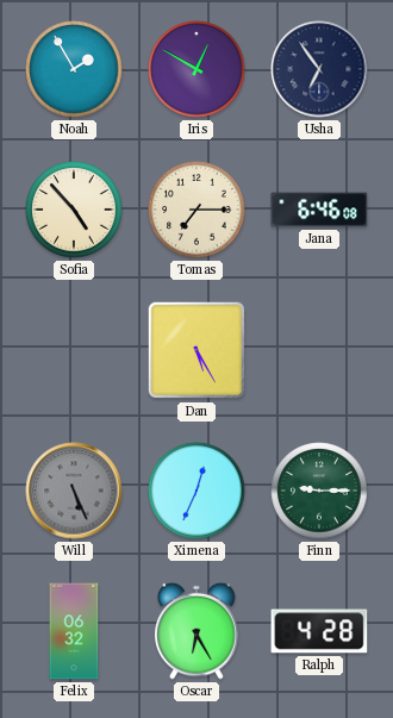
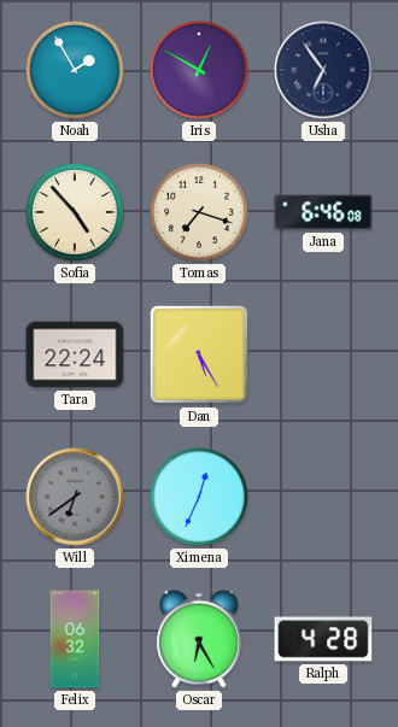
Tomas: 7:15 -> 7:18 (199, 212)
Tara: none -> 22:24 (75, 354)
Will: 5:26 -> 6:39 (75, 497)
Finn: 9:15 -> none (319, 491)
